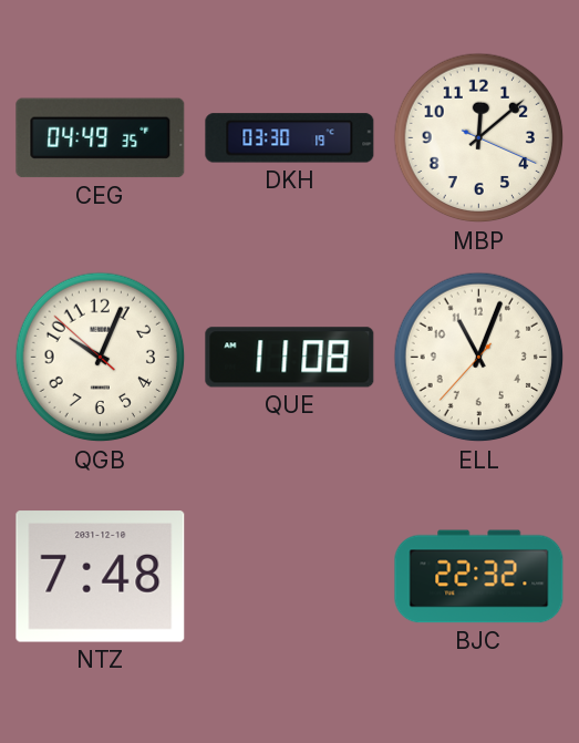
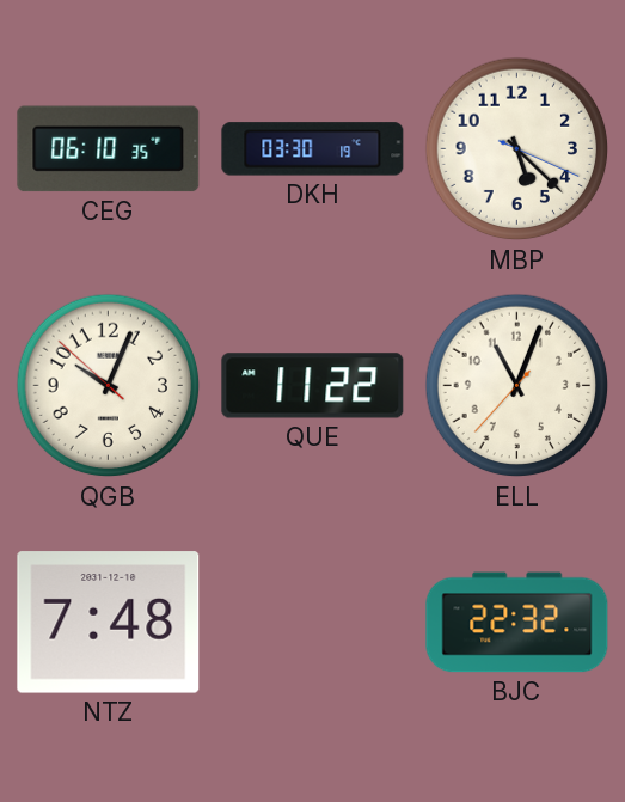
CEG: 04:49 -> 06:10 (109, 149)
MBP: 12:08 -> 5:22 (517, 149)
QUE: 11:08 -> 11:22 (313, 386)
